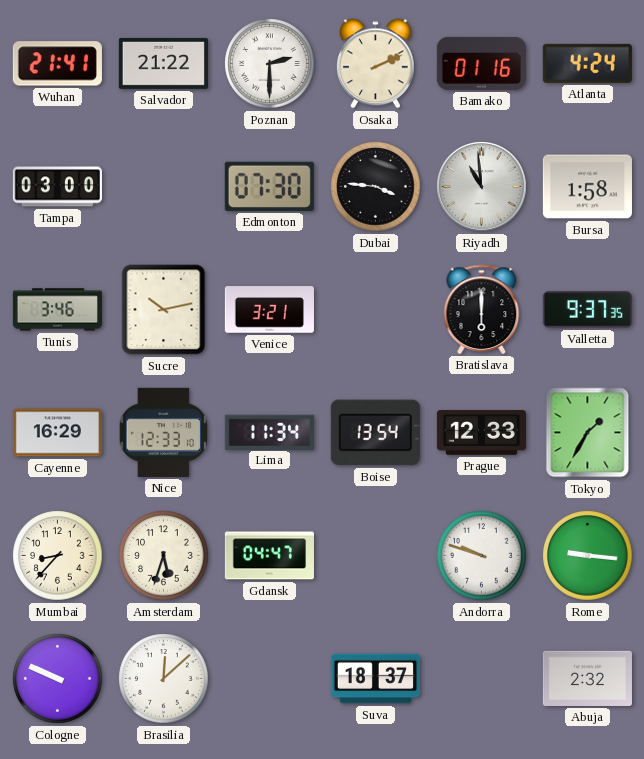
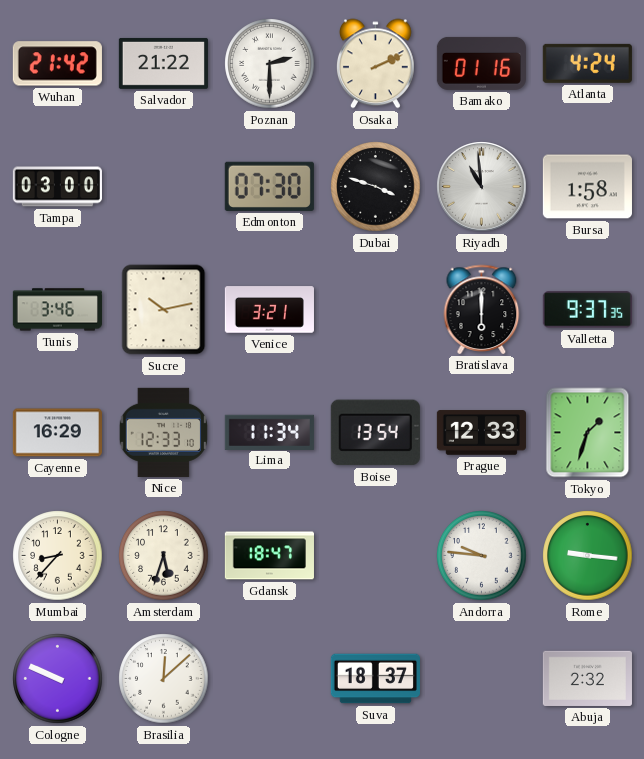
Wuhan: 21:41 -> 21:42 (57, 64)
Dubai: 3:46 -> 3:48 (376, 187)
Tokyo: 1:35 -> 1:33 (588, 433)
Gdansk: 04:47 -> 18:47 (269, 556)
Andorra: 9:48 -> 9:46 (482, 556)
